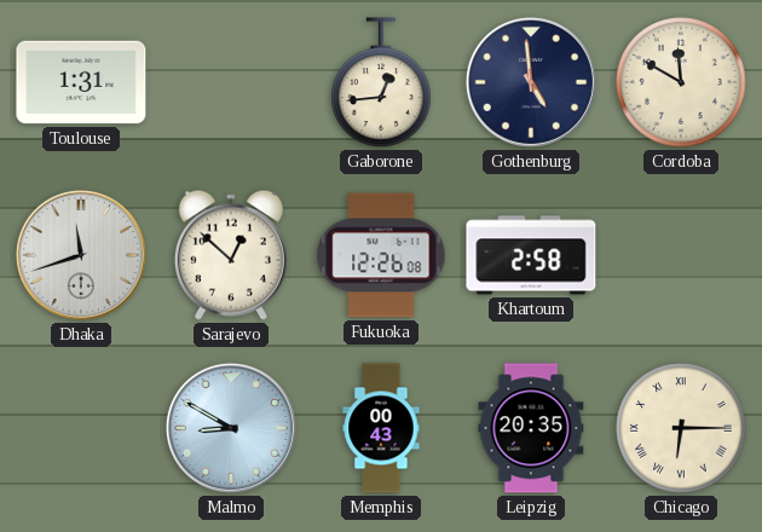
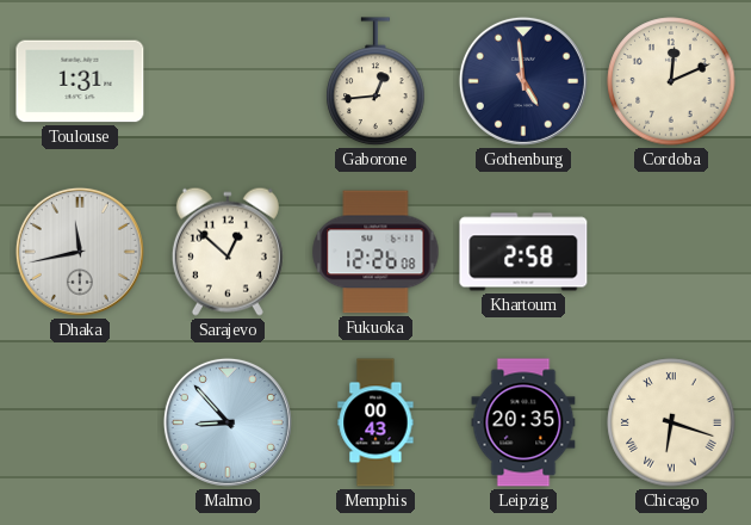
Cordoba: 11:50 -> 12:11 (671, 81)
Dhaka: 11:42 -> 11:43 (80, 252)
Malmo: 8:50 -> 8:53 (228, 422)
Chicago: 6:15 -> 6:18 (671, 422)
